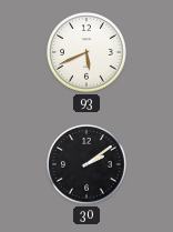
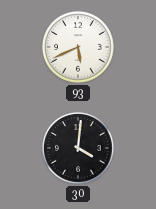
30: 2:09 -> 4:01 (78, 148)
